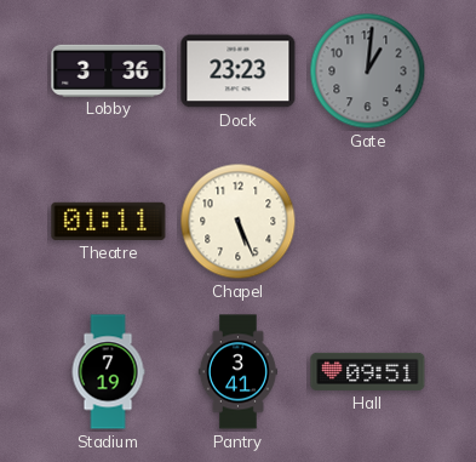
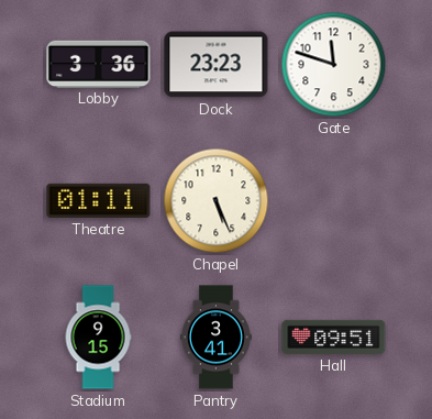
Gate: 1:01 -> 11:48 (334, 65)
Gate dial: grey -> white (334, 65)
Stadium: 7:19 -> 9:15 (98, 338)
